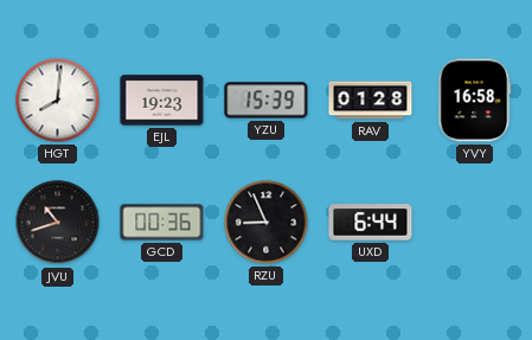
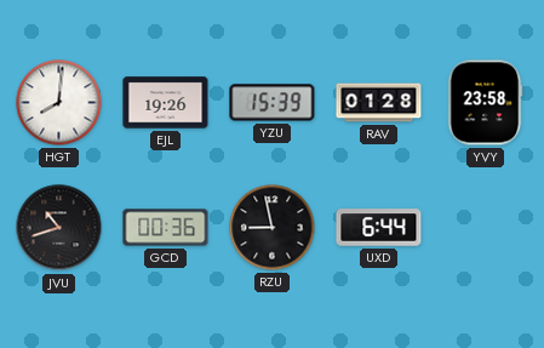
EJL: 19:23 -> 19:26 (166, 103)
YVY: 16:58 -> 23:58 (485, 103)
RZU: 8:56 -> 8:58 (273, 228)
